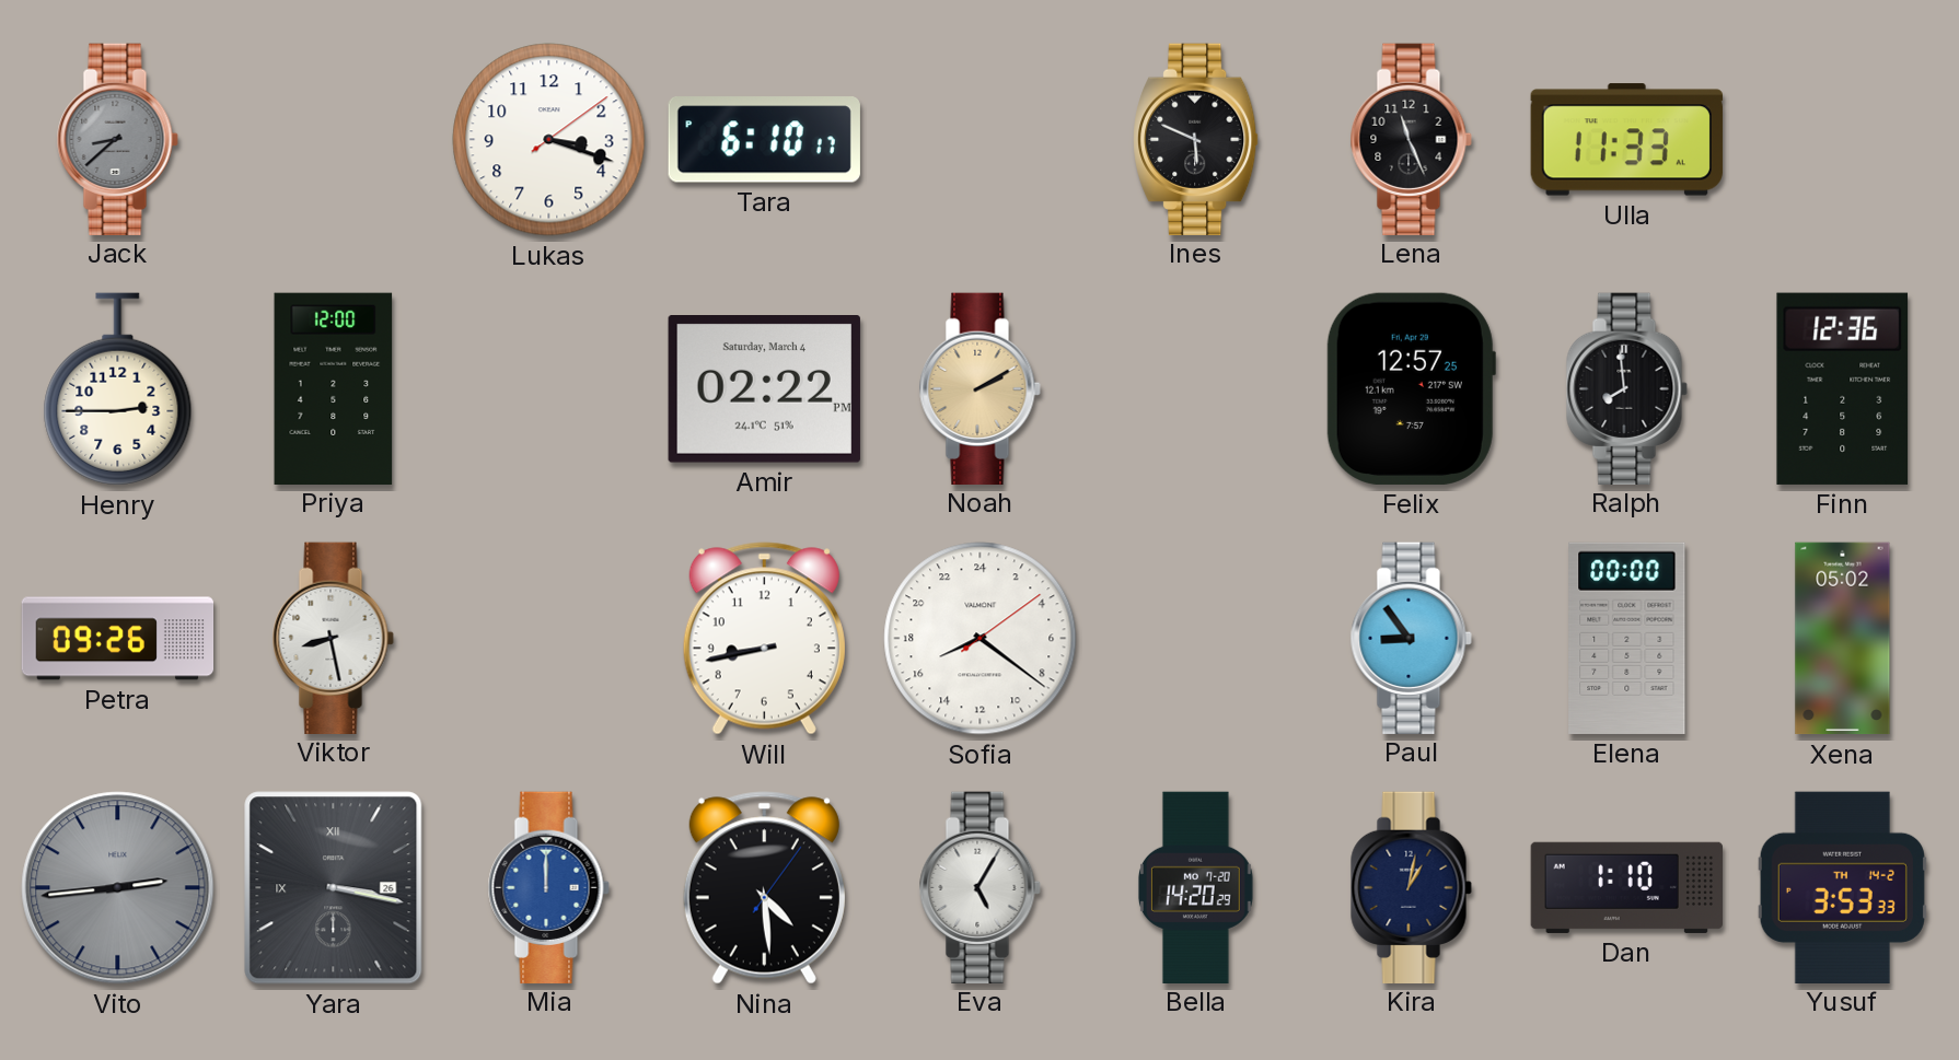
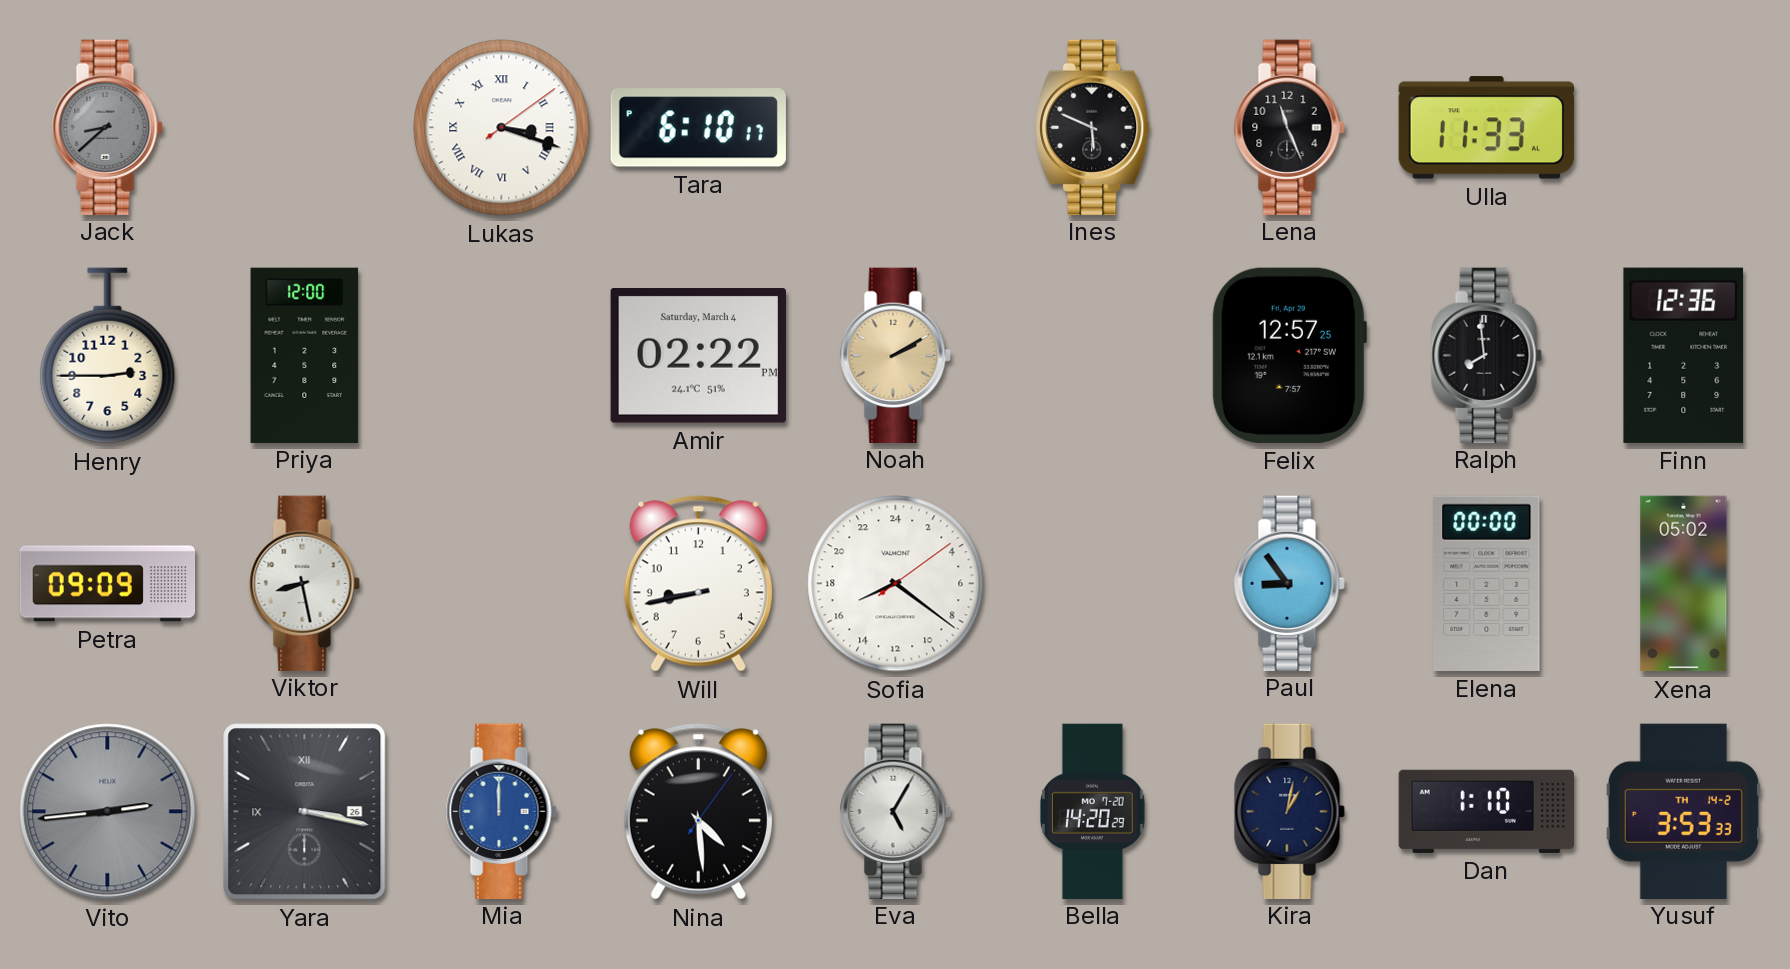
Lukas numerals: Arabic -> Roman (502, 128)
Petra: 09:26 -> 09:09 (108, 584)
